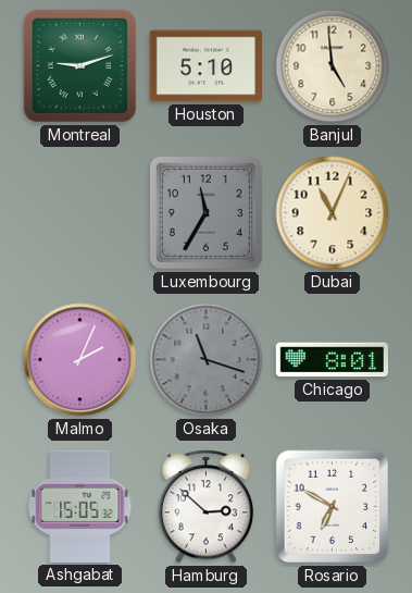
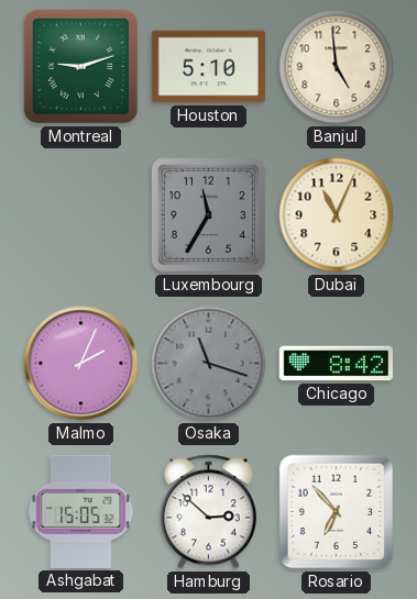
Chicago: 8:01 -> 8:42 (336, 364)
Rosario: 6:50 -> 6:53 (337, 512)
